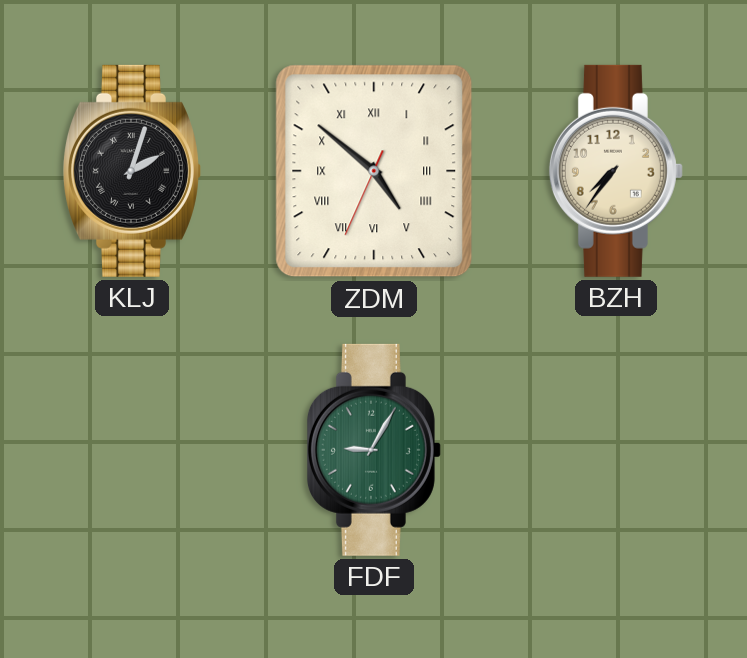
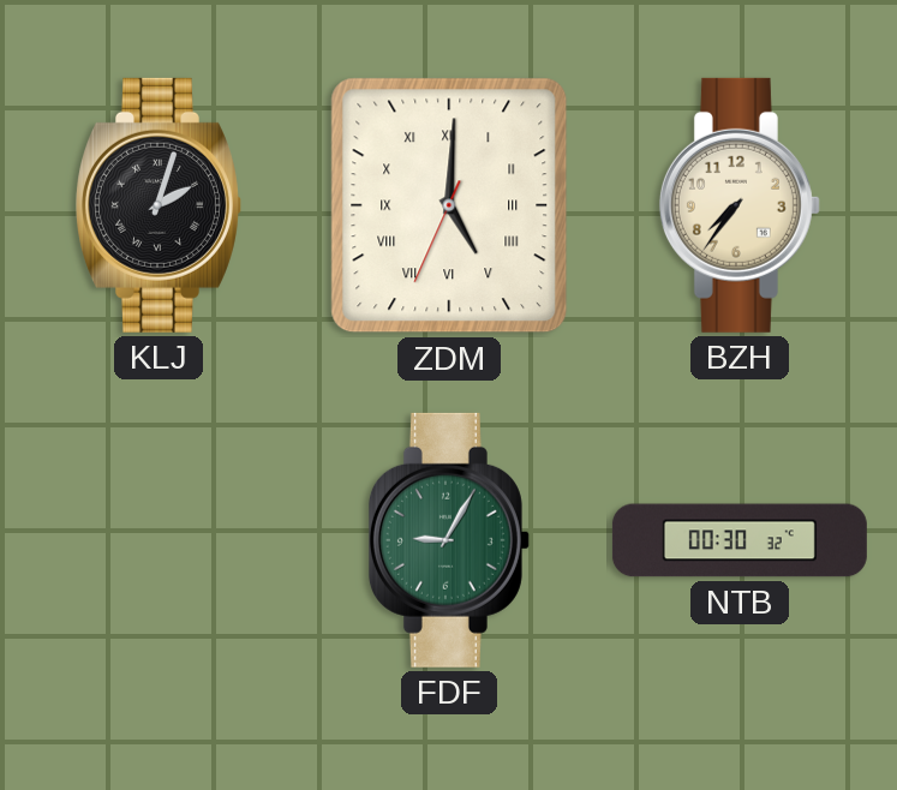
ZDM: 4:51 -> 5:00 (449, 205)
NTB: none -> 00:30 (740, 540)
